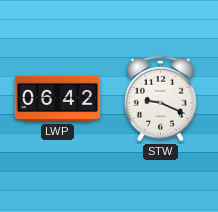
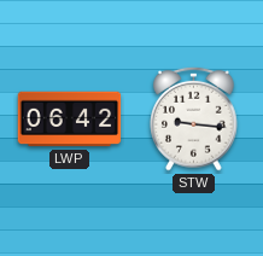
STW: 9:19 -> 9:16 (194, 118)
